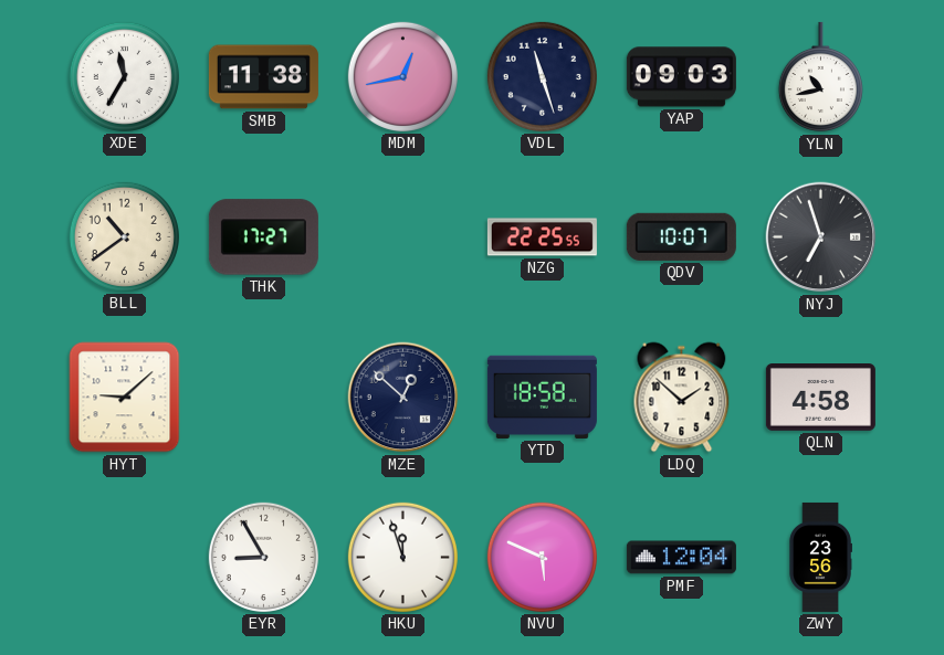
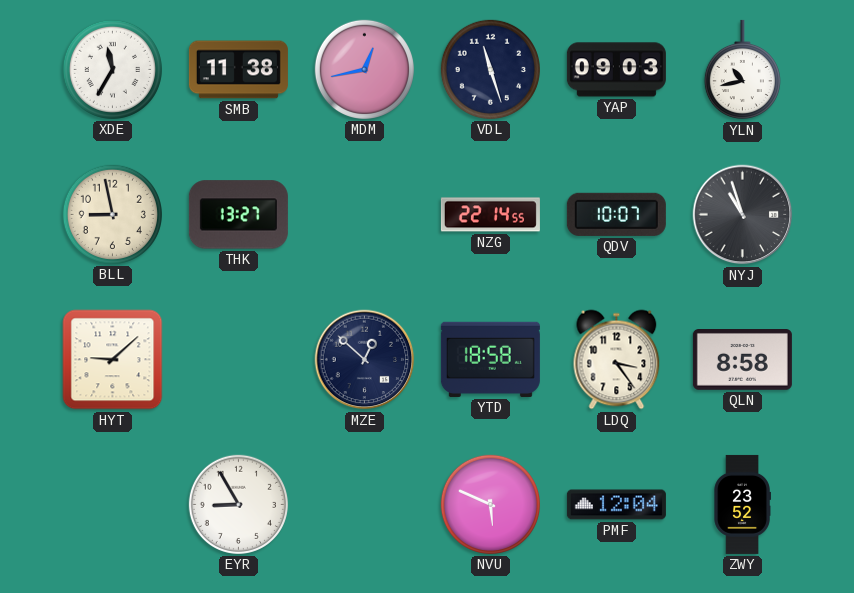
BLL: 10:39 -> 8:58 (112, 214)
THK: 17:27 -> 13:27 (238, 215)
NZG: 22:25 -> 22:14 (490, 215)
NYJ: 6:57 -> 10:57 (743, 215)
LDQ: 1:52 -> 3:24 (617, 360)
QLN: 4:58 -> 8:58 (742, 360)
HKU: 11:57 -> none (402, 557)
ZWY: 23:56 -> 23:52 (742, 504)
